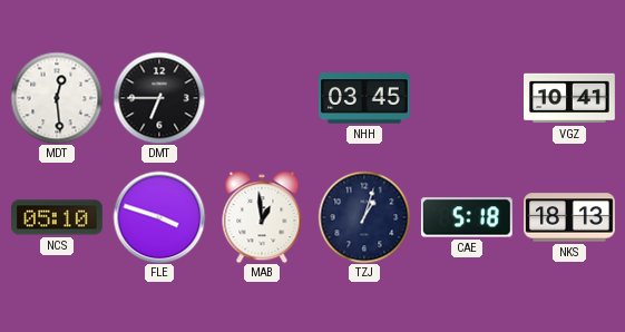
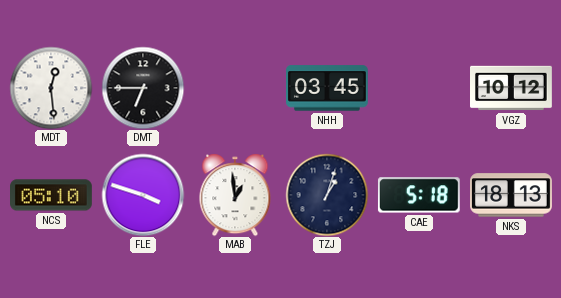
VGZ: 10:41 -> 10:12 (512, 88)
